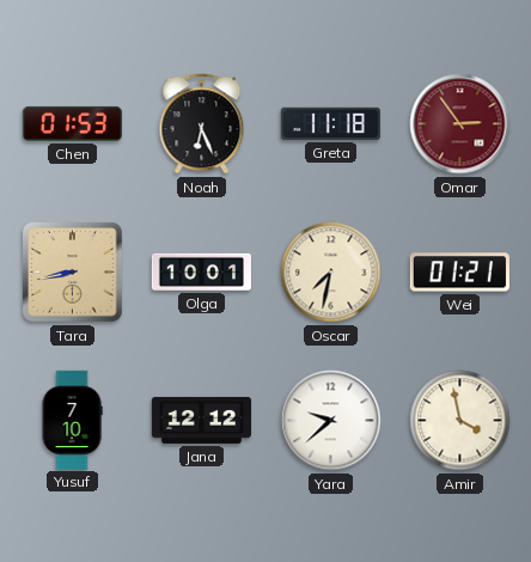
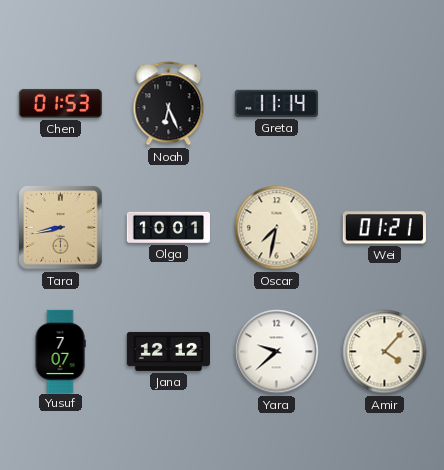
Greta: 11:18 -> 11:14 (276, 103)
Omar: 2:54 -> none (460, 124)
Yusuf: 7:10 -> 7:07 (60, 351)
Amir: 3:58 -> 4:07 (385, 352)
